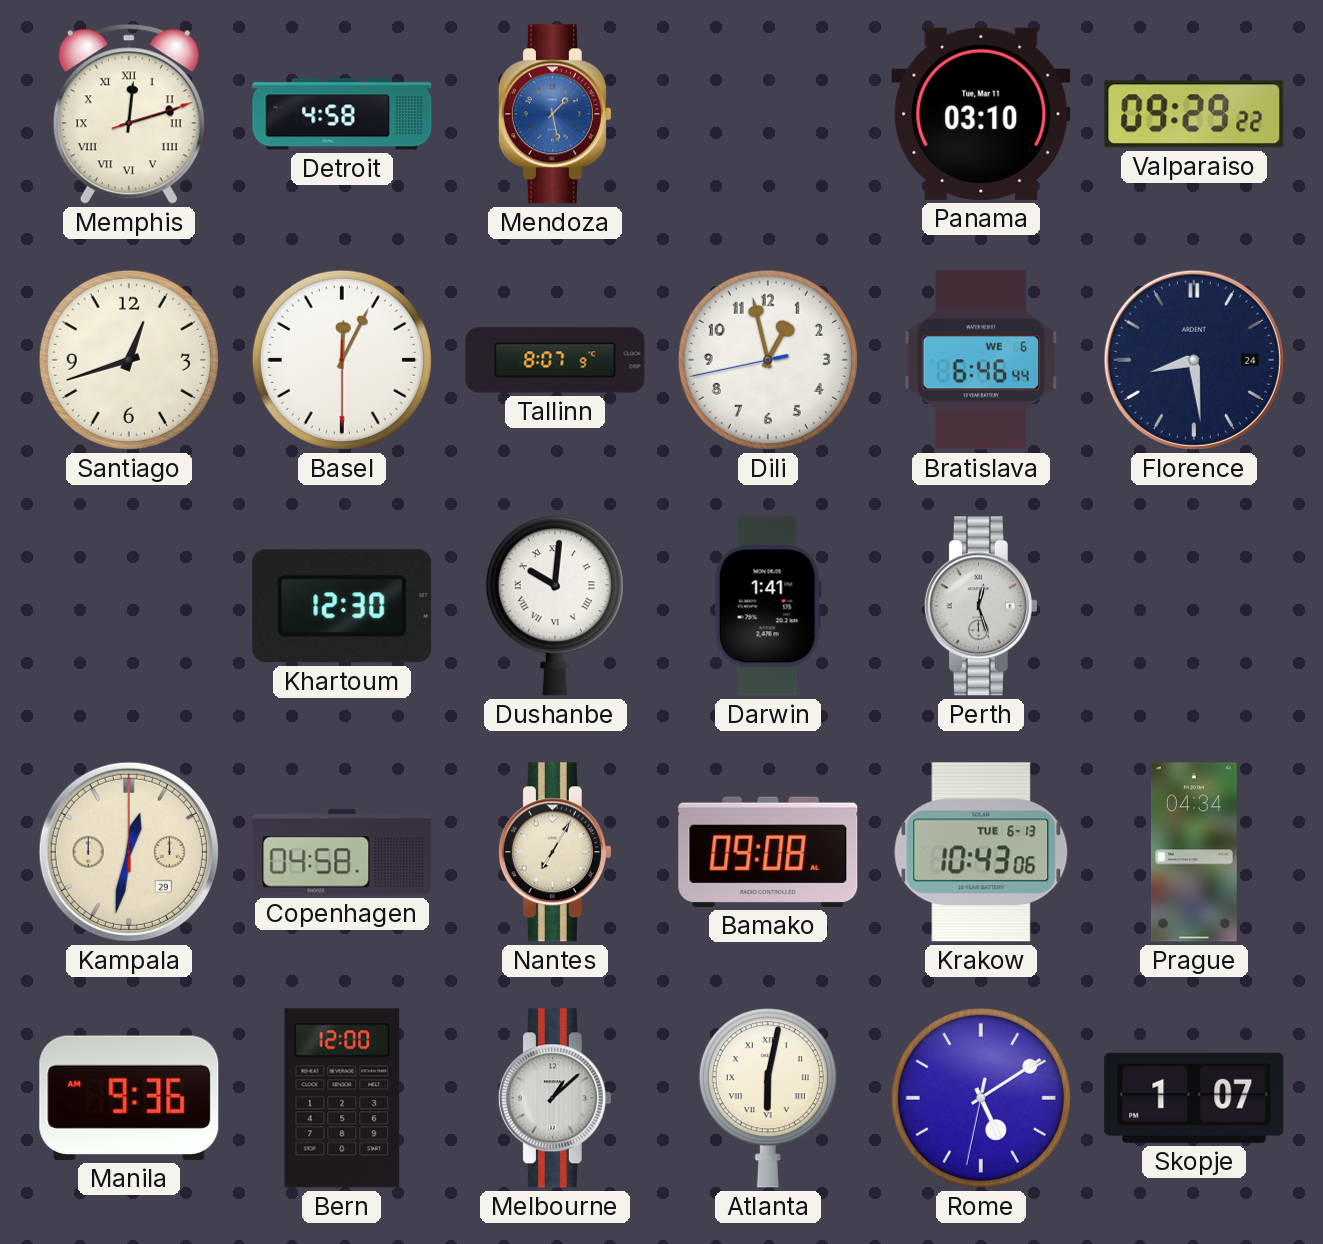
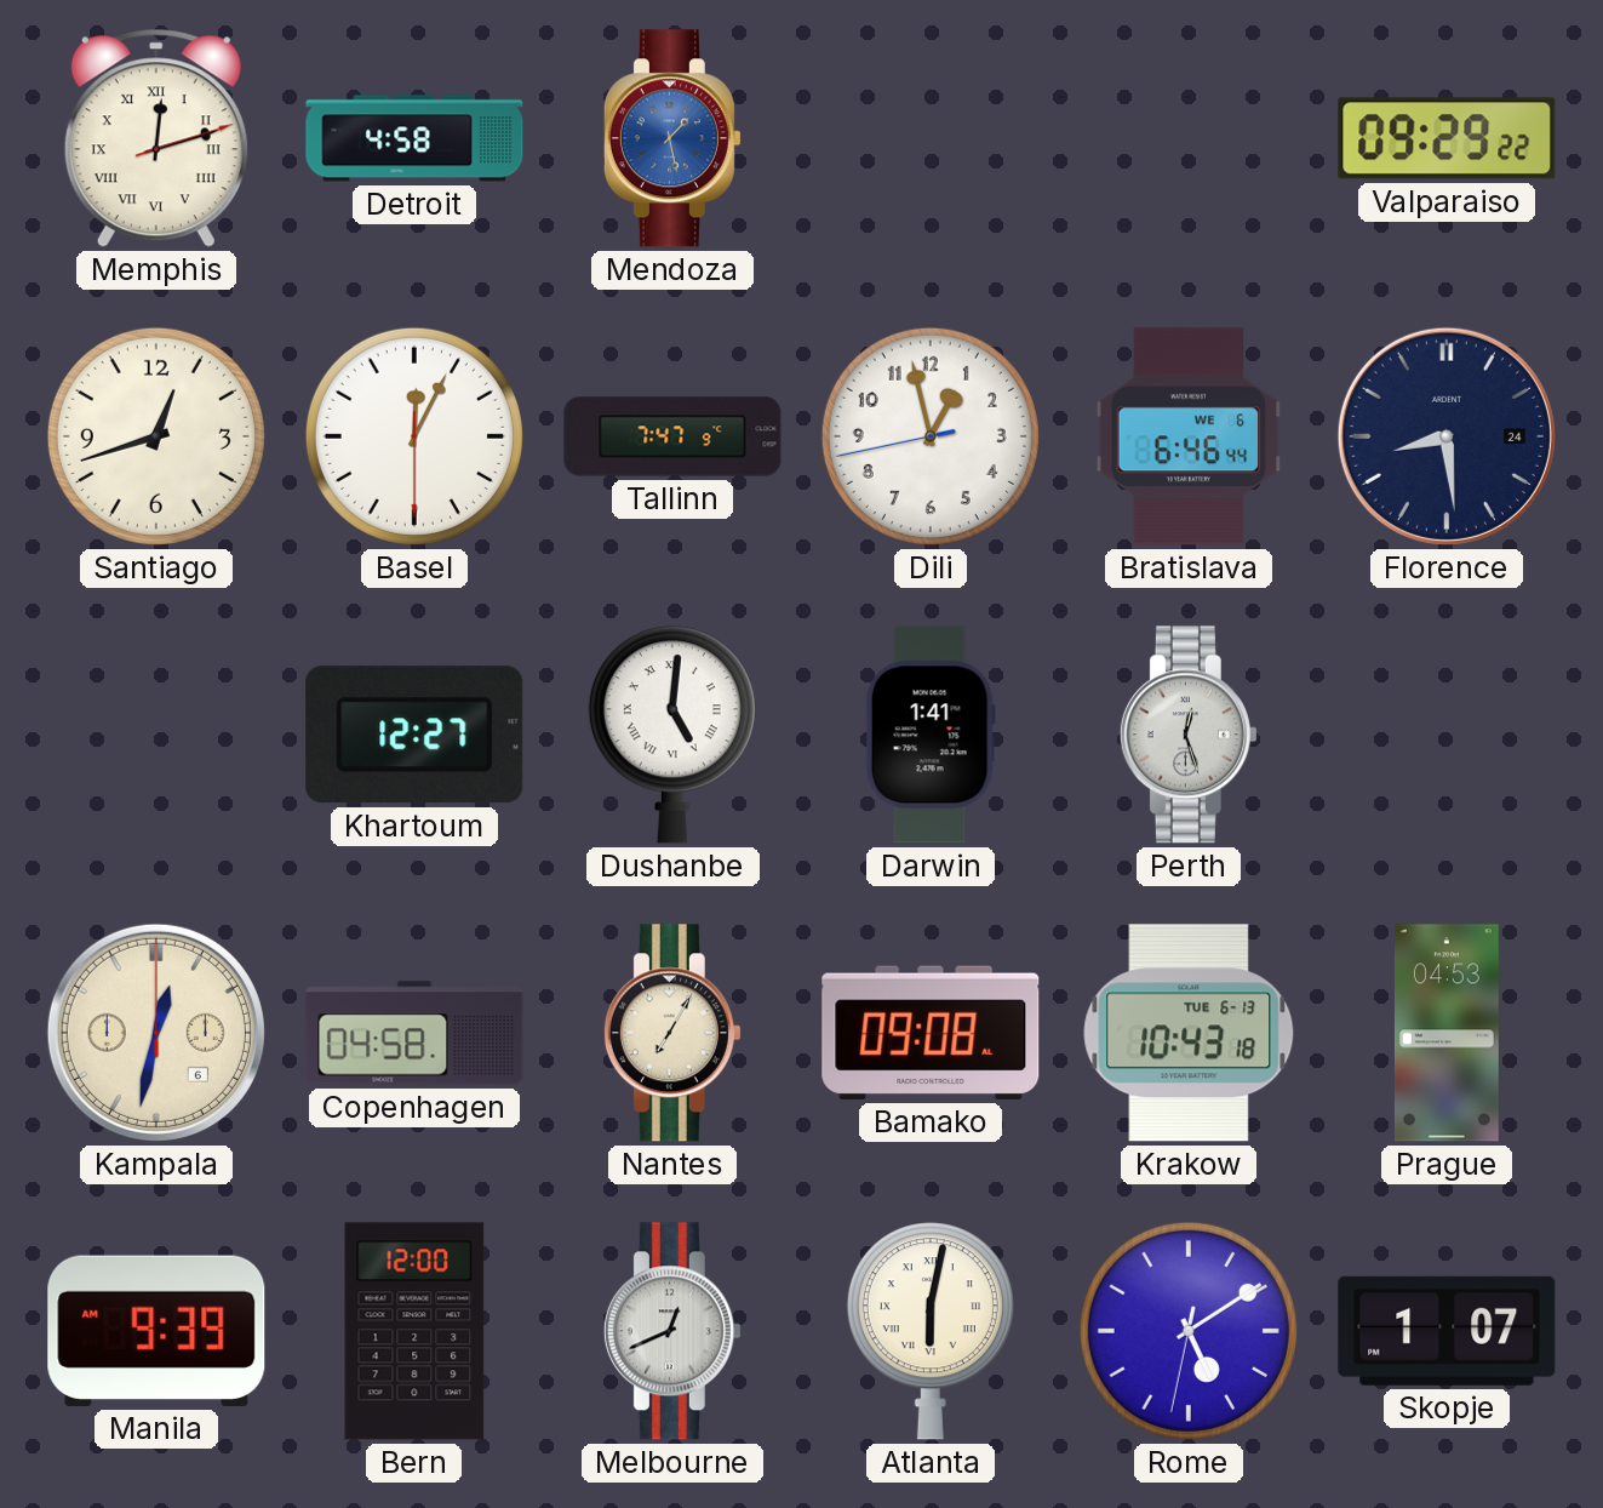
Panama: 03:10 -> none (981, 114)
Tallinn: 8:07 -> 7:47 (672, 436)
Khartoum: 12:30 -> 12:27 (414, 735)
Dushanbe: 10:01 -> 5:01 (672, 735)
Kampala date: 29 -> 6 (156, 1033)
Krakow: 10:43:06 -> 10:43:18 (1189, 1033)
Prague: 04:34 -> 04:53 (1447, 1033)
Manila: 9:36 -> 9:39 (156, 1331)
Melbourne: 1:08 -> 12:41 (672, 1331)
